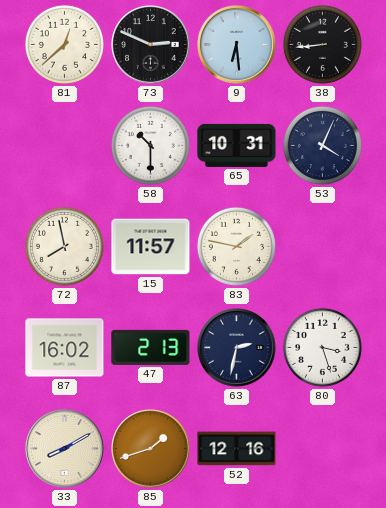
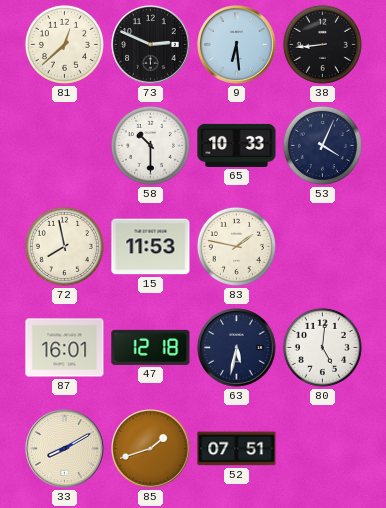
65: 10:31 -> 10:33 (237, 145)
15: 11:57 -> 11:53 (151, 247)
87: 16:02 -> 16:01 (65, 348)
47: 2:13 -> 12:18 (151, 347)
63: 2:32 -> 5:32 (237, 348)
80: 3:27 -> 5:01 (322, 347)
52: 12:16 -> 07:51 (237, 449)
